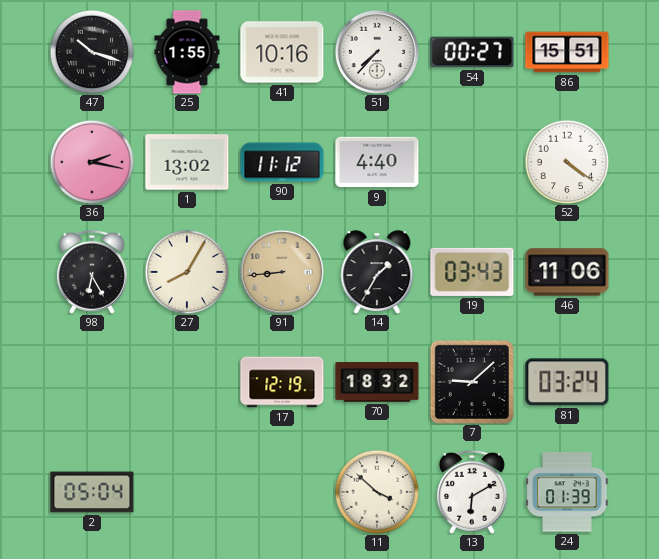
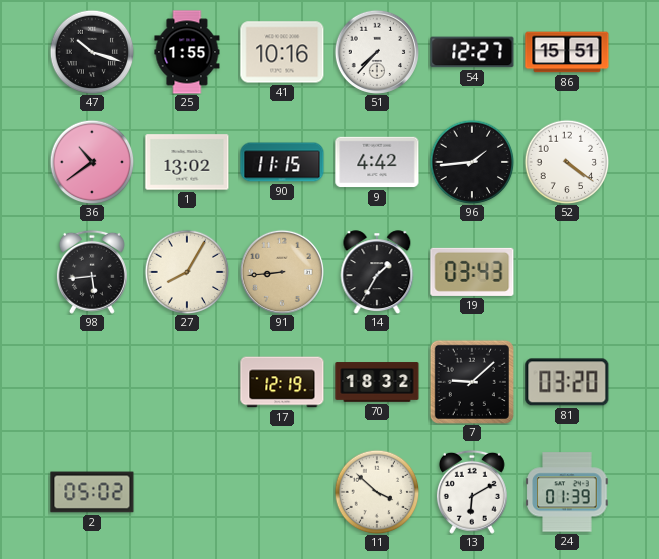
54: 00:27 -> 12:27 (472, 52)
36: 2:17 -> 10:39 (92, 162)
90: 11:12 -> 11:15 (282, 162)
9: 4:40 -> 4:42 (377, 162)
96: none -> 1:44 (472, 162)
98: 6:25 -> 5:44 (92, 272)
46: 11:06 -> none (567, 272)
81: 03:24 -> 03:20 (567, 382)
2: 05:04 -> 05:02 (92, 492)
